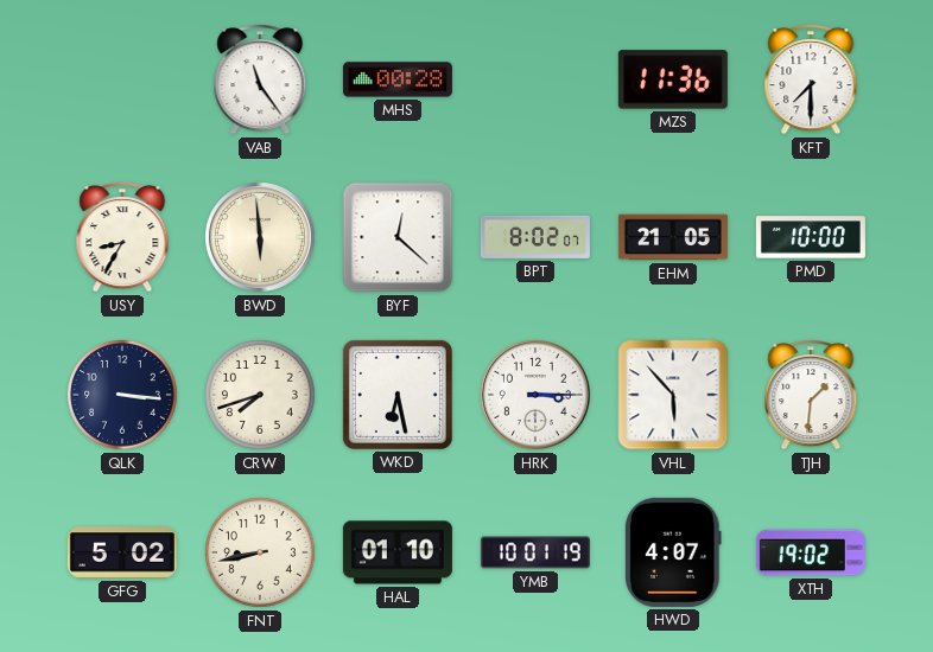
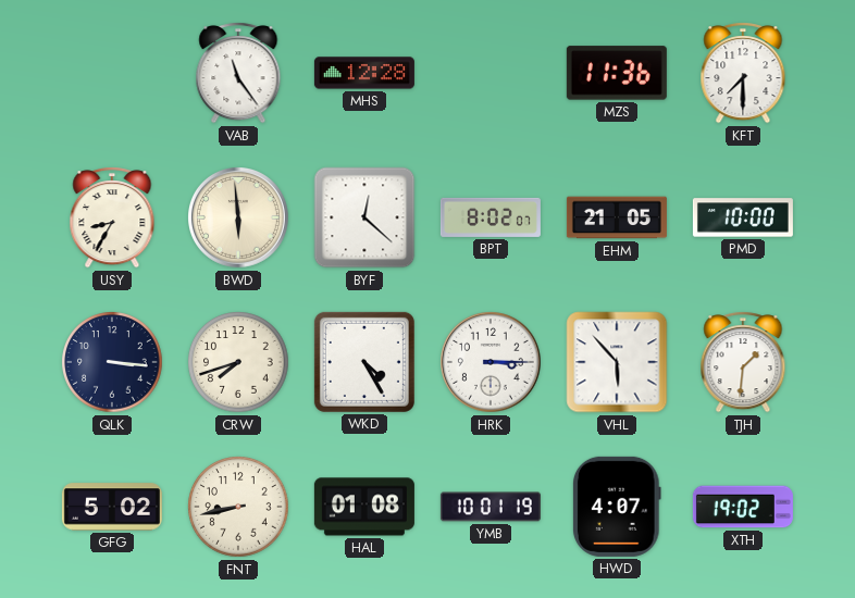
MHS: 00:28 -> 12:28 (364, 73)
WKD: 6:28 -> 4:25 (364, 362)
HAL: 01:10 -> 01:08 (364, 507)
